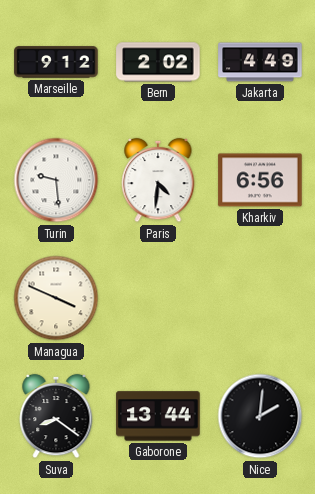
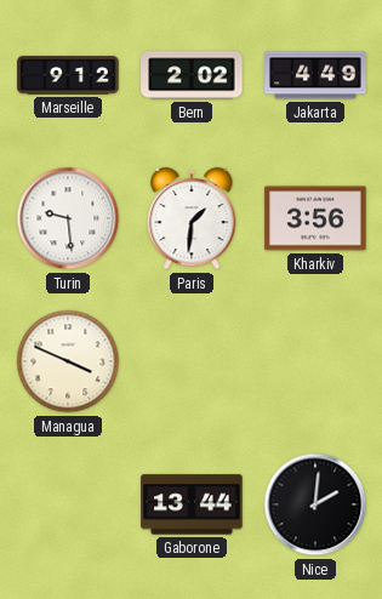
Paris: 4:31 -> 1:31 (192, 218)
Kharkiv: 6:56 -> 3:56 (315, 218)
Suva: 8:21 -> none (56, 416)
